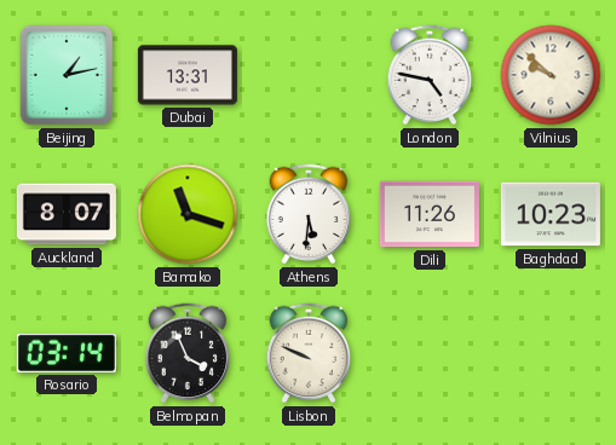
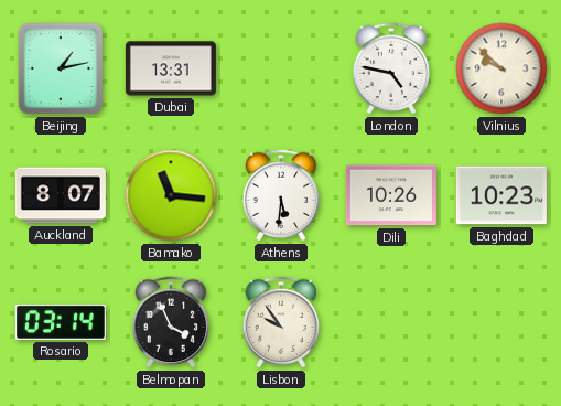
Bamako: 11:18 -> 11:16 (171, 195)
Dili: 11:26 -> 10:26 (391, 195)
Lisbon: 9:49 -> 9:54 (281, 322)
